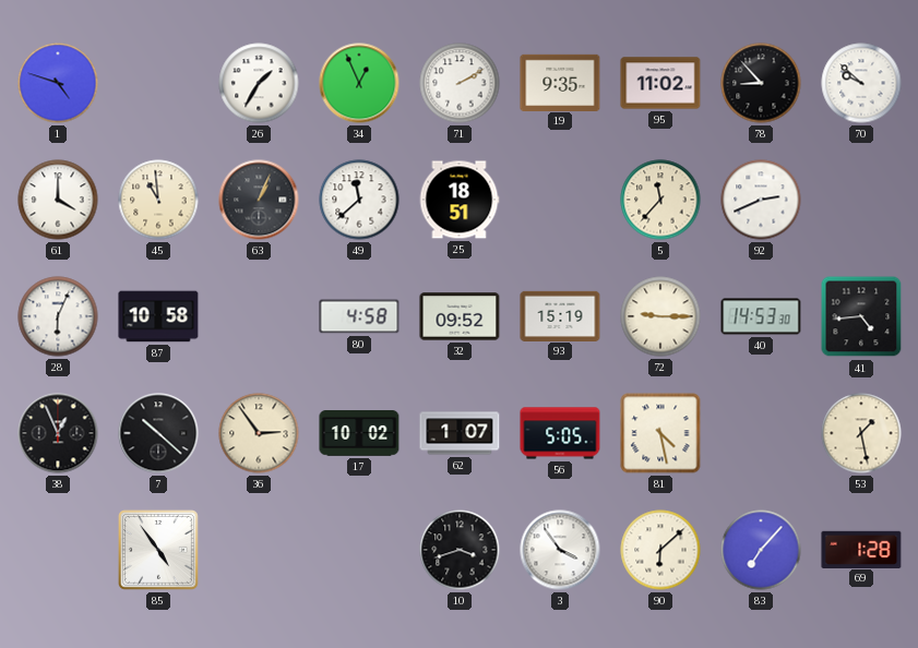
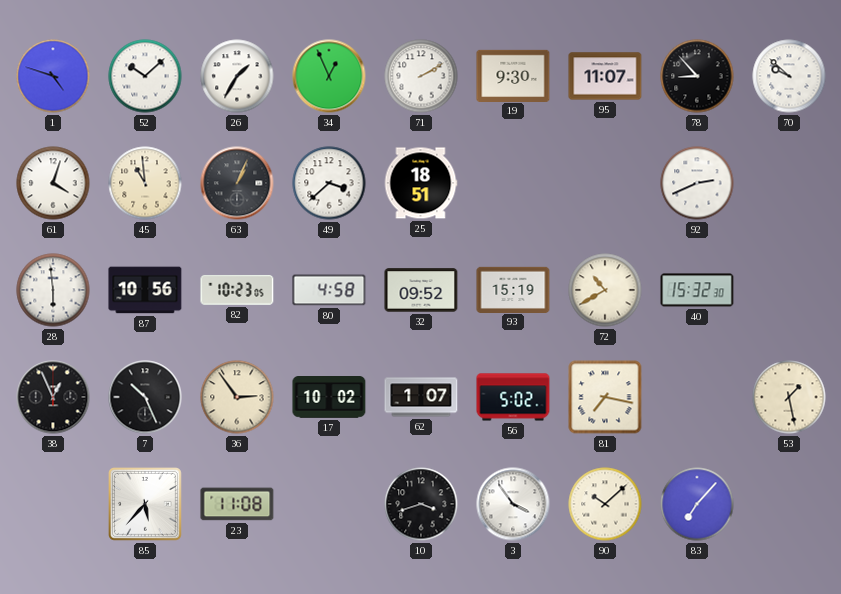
52: none -> 10:08 (145, 76)
19: 9:35 -> 9:30 (513, 75)
95: 11:02 -> 11:07 (605, 76)
61: 4:00 -> 4:03 (53, 183)
49: 11:38 -> 3:38 (329, 183)
5: 11:37 -> none (660, 200)
28: 6:04 -> 5:59 (53, 290)
87: 10:58 -> 10:56 (145, 290)
82: none -> 10:23 (237, 290)
72: 9:15 -> 10:40 (605, 290)
40: 14:53 -> 15:32 (697, 290)
41: 4:44 -> none (861, 316)
7: 10:22 -> 10:26 (145, 397)
56: 5:05 -> 5:02 (513, 397)
81: 4:28 -> 7:17 (605, 397)
85: 4:54 -> 5:37 (146, 505)
23: none -> 11:08 (237, 504)
90: 6:08 -> 10:08 (605, 504)
69: 1:28 -> none (861, 549)
